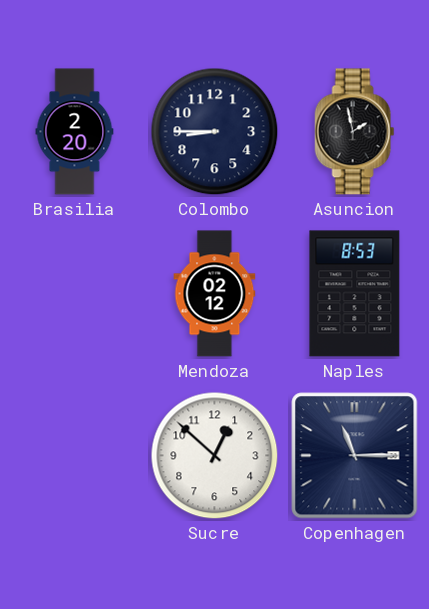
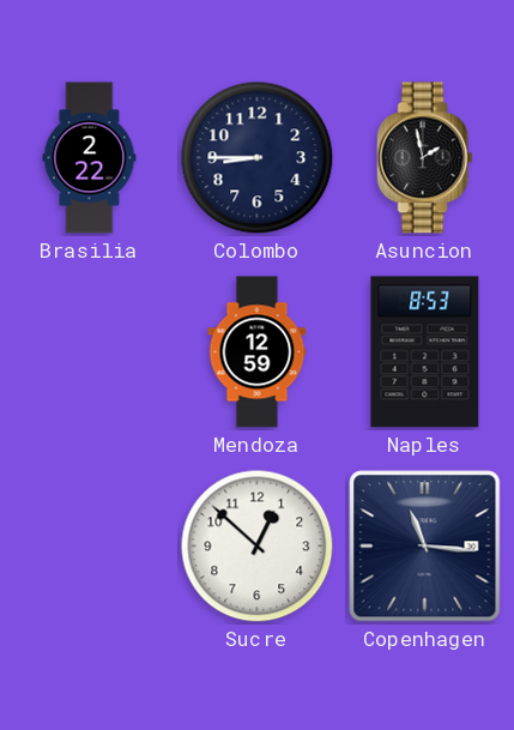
Brasilia: 2:20 -> 2:22 (90, 158)
Mendoza: 02:12 -> 12:59 (258, 352)
Copenhagen: 11:15 -> 11:16 (425, 547)
